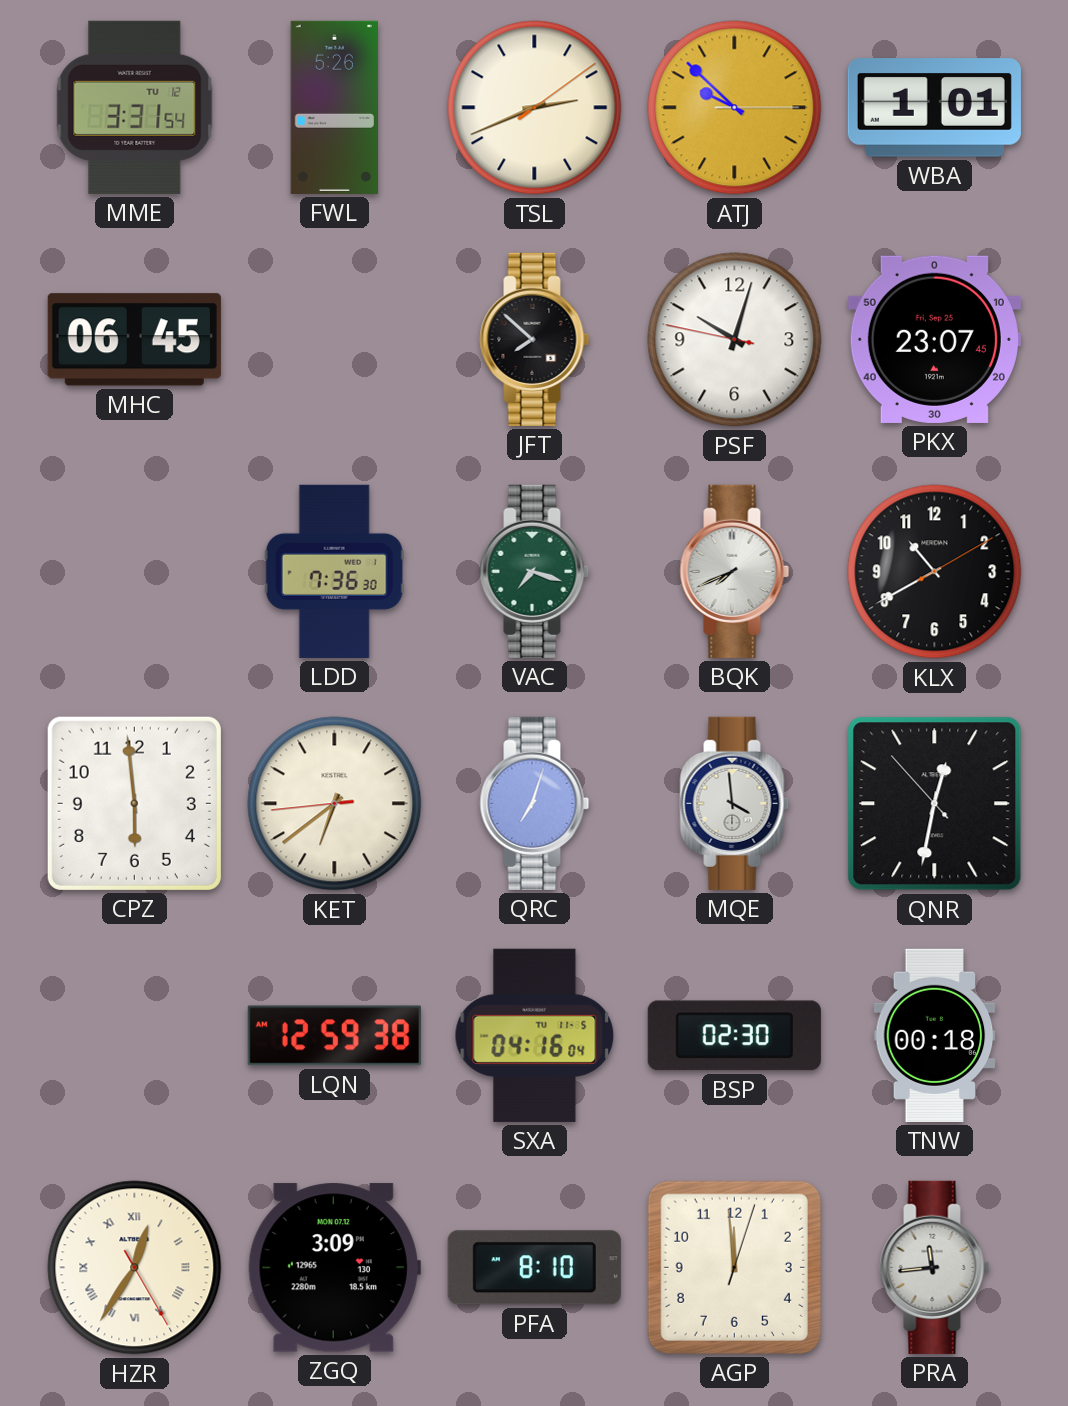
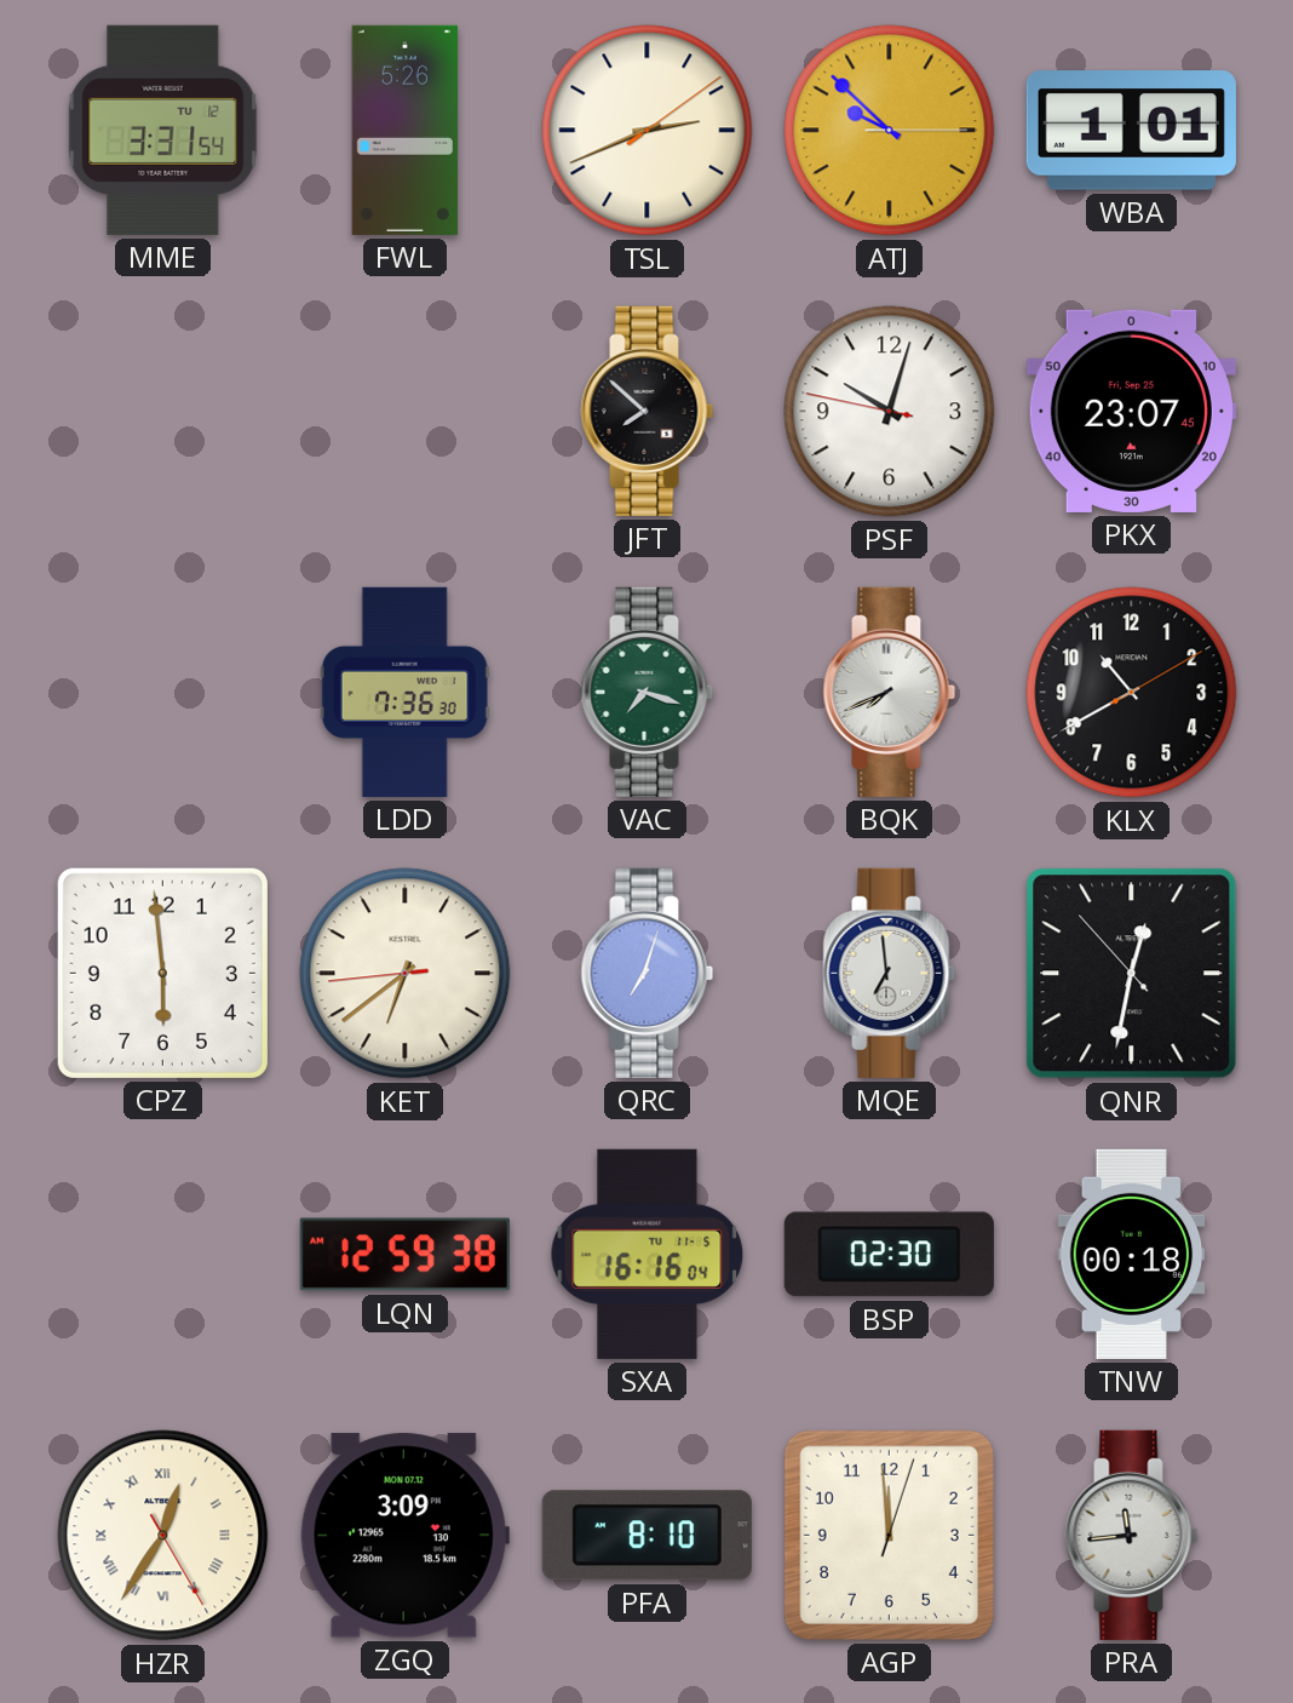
MHC: 06:45 -> none (134, 340)
MQE: 3:59 -> 6:59 (890, 973)
SXA: 04:16 -> 16:16 (648, 1254)
